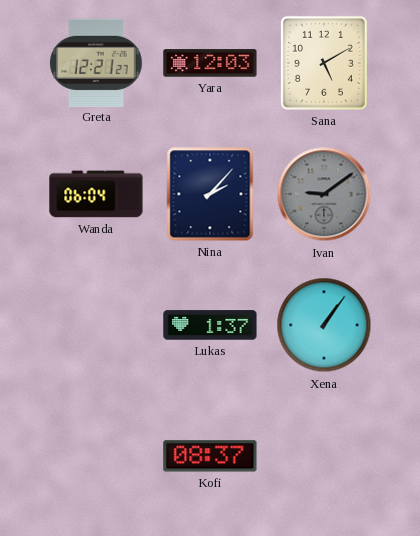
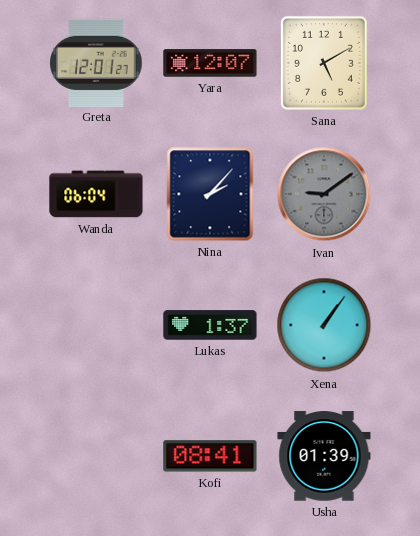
Greta: 12:21 -> 12:01 (96, 62)
Yara: 12:03 -> 12:07 (210, 63)
Kofi: 08:37 -> 08:41 (210, 456)
Usha: none -> 01:39 (324, 456)
